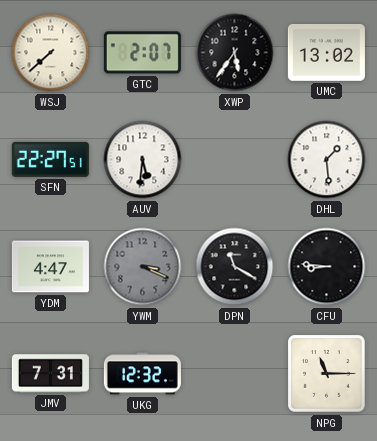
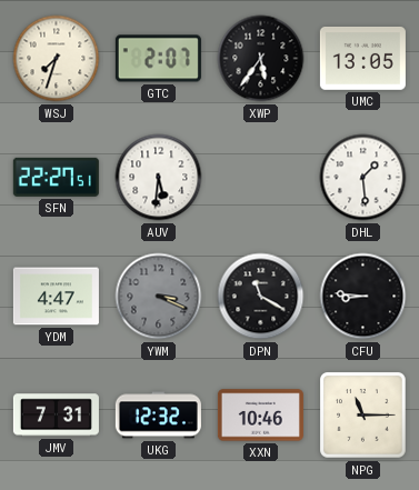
WSJ: 7:38 -> 7:33 (57, 59)
UMC: 13:02 -> 13:05 (362, 58)
XXN: none -> 10:46 (260, 416)
